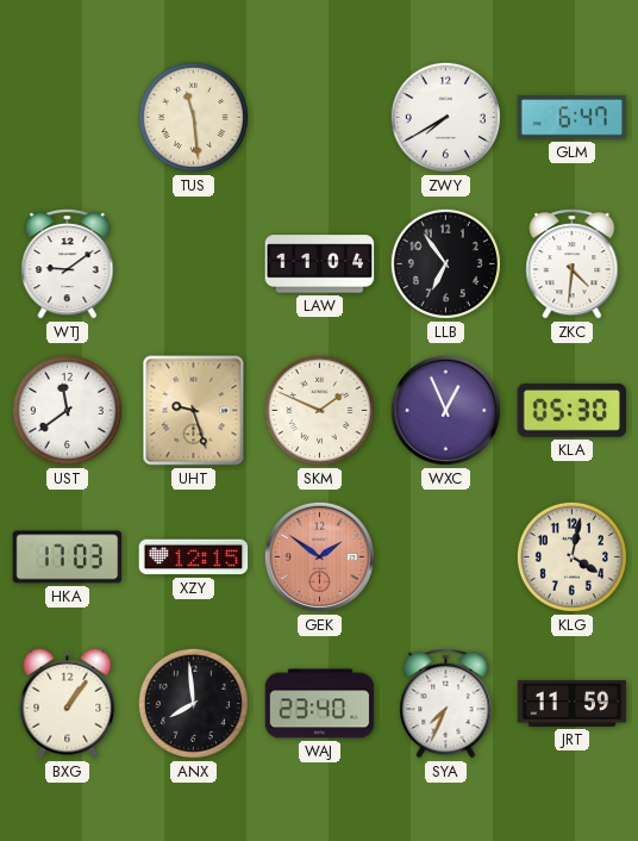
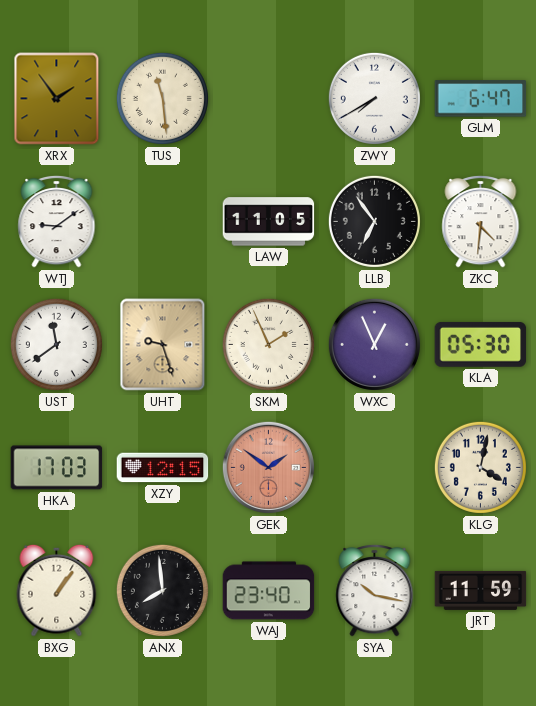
XRX: none -> 1:54 (57, 99)
LAW: 11:04 -> 11:05 (269, 222)
SKM: 1:49 -> 1:56 (268, 344)
SYA: 7:34 -> 10:17 (375, 590)
